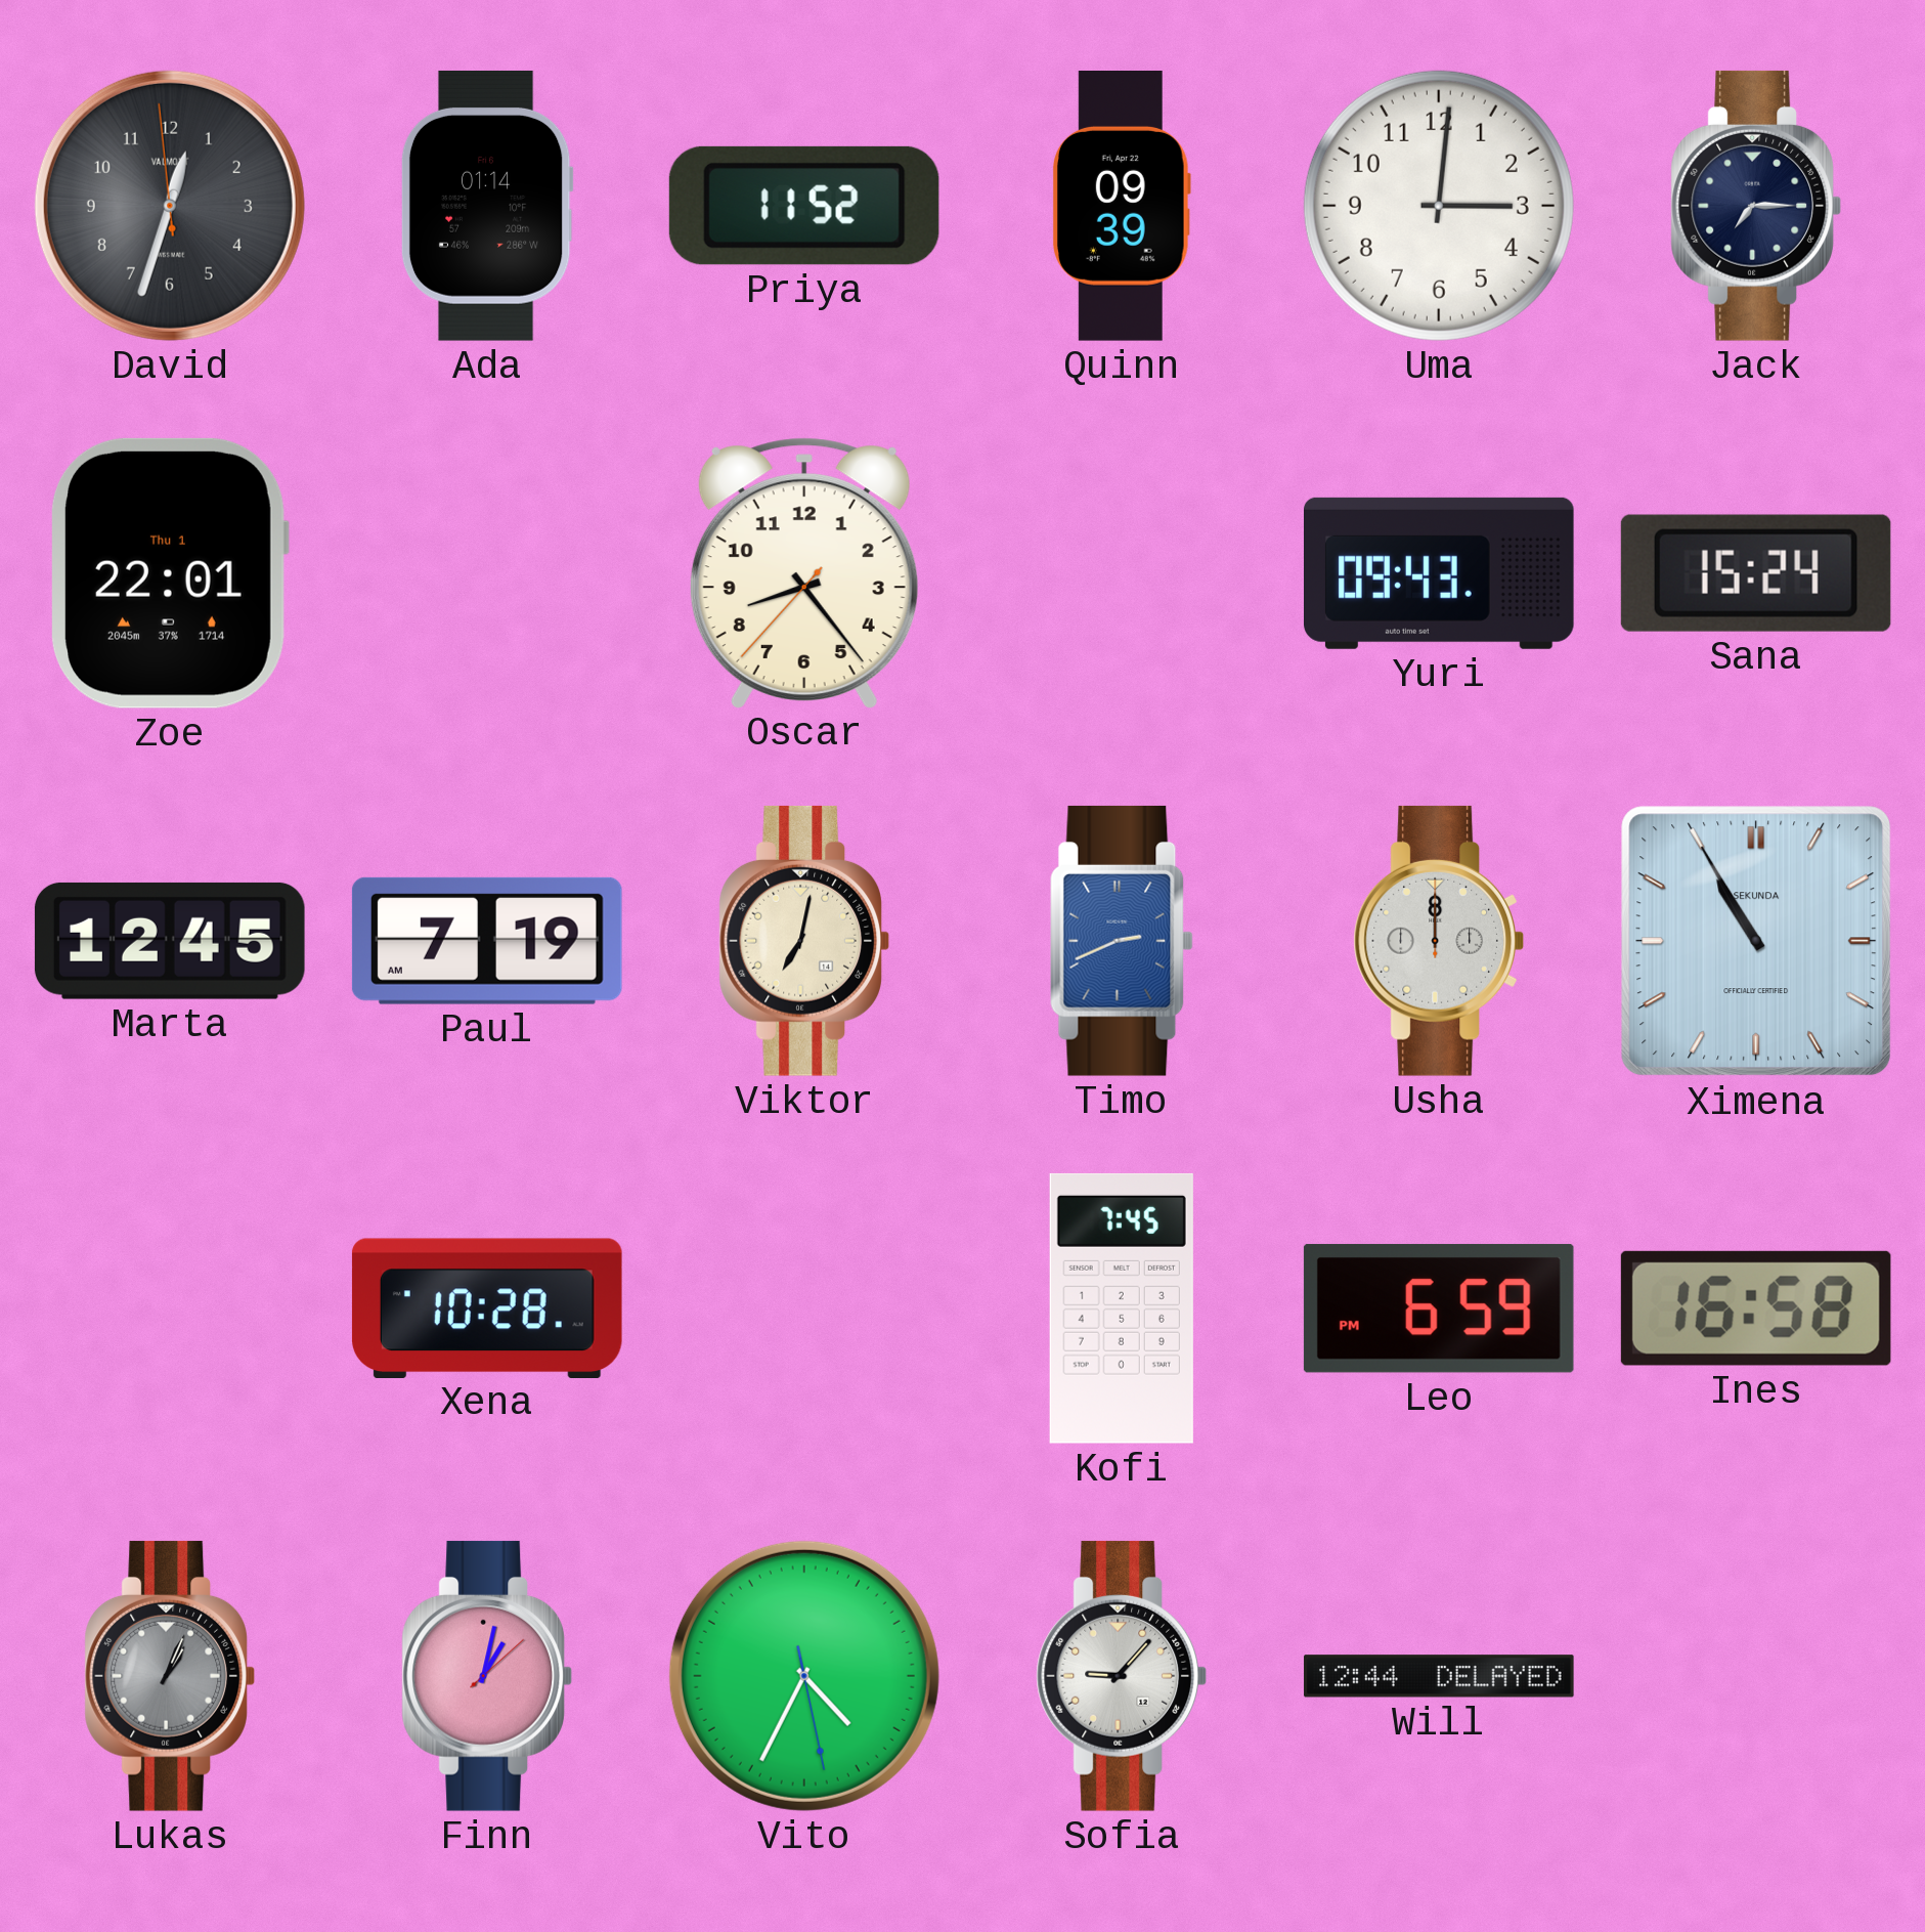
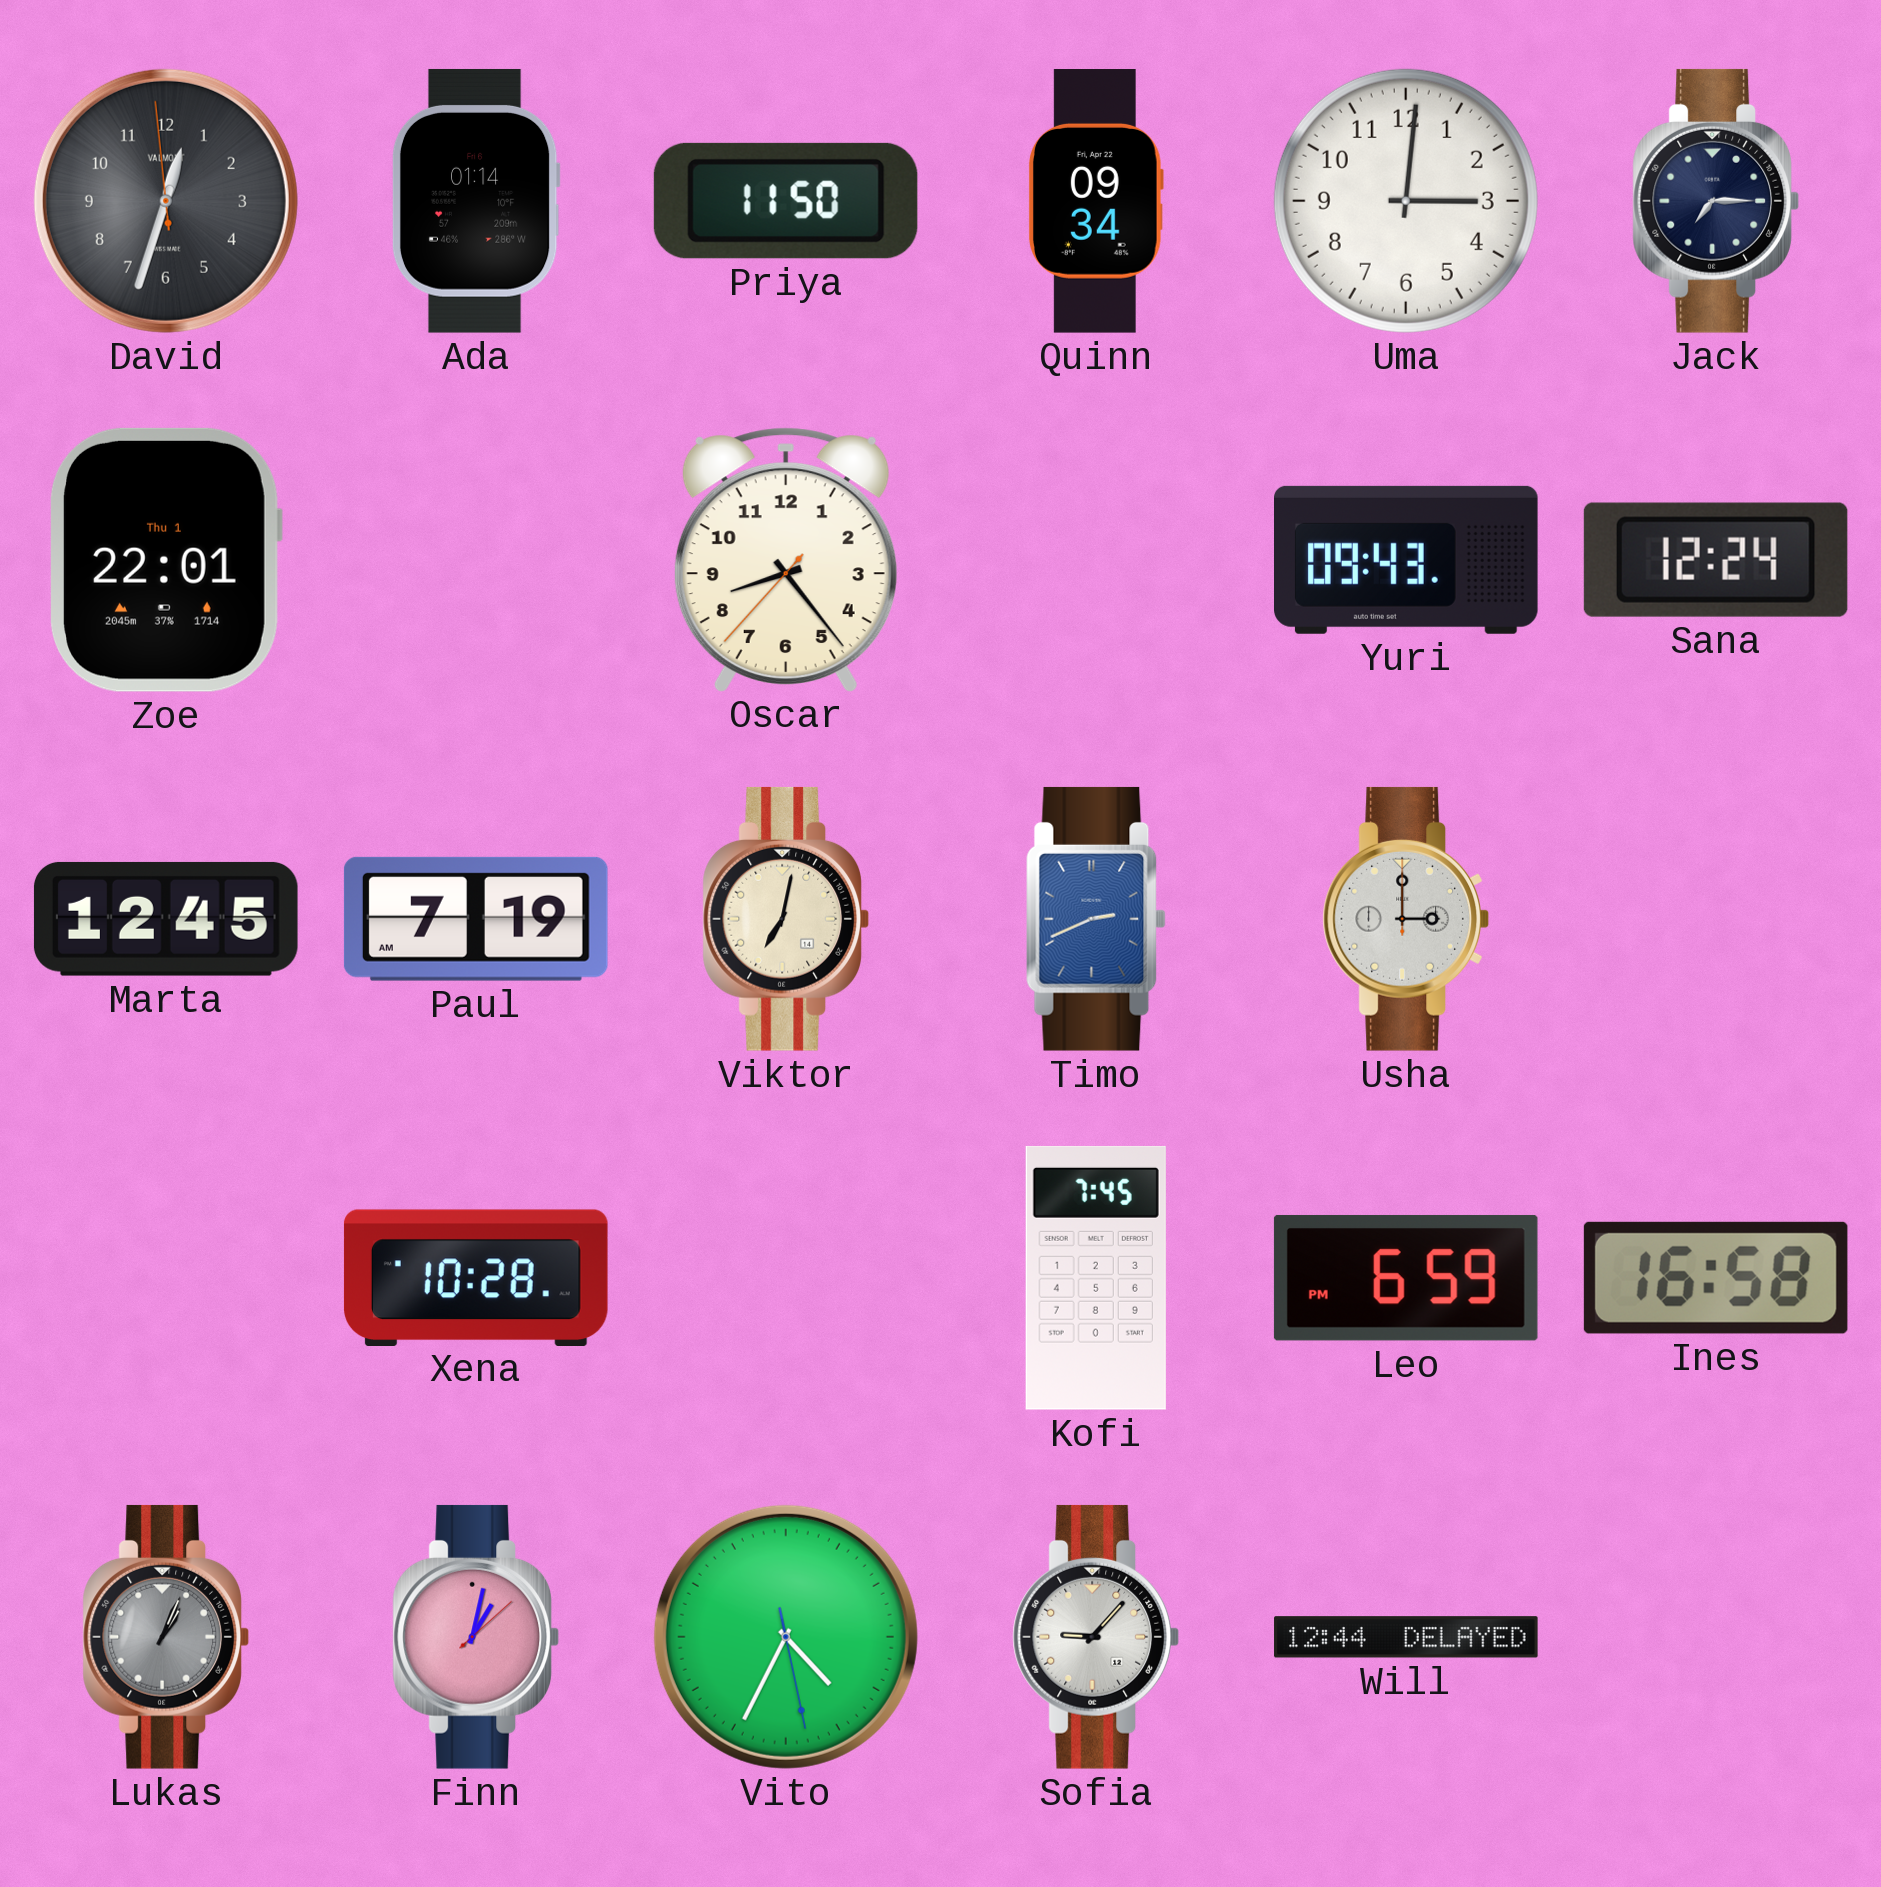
Priya: 11:52 -> 11:50 (786, 201)
Quinn: 09:39 -> 09:34 (1096, 202)
Sana: 15:24 -> 12:24 (1716, 560)
Usha: 12:00 -> 3:00 (1405, 919)
Ximena: 10:55 -> none (1756, 941)
